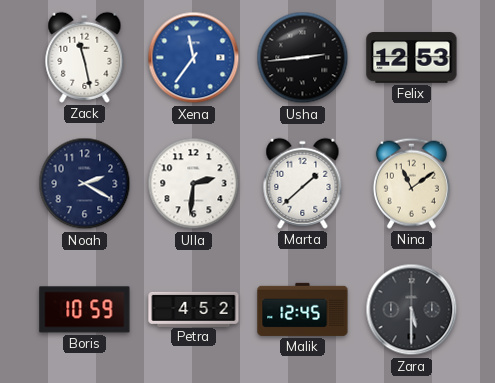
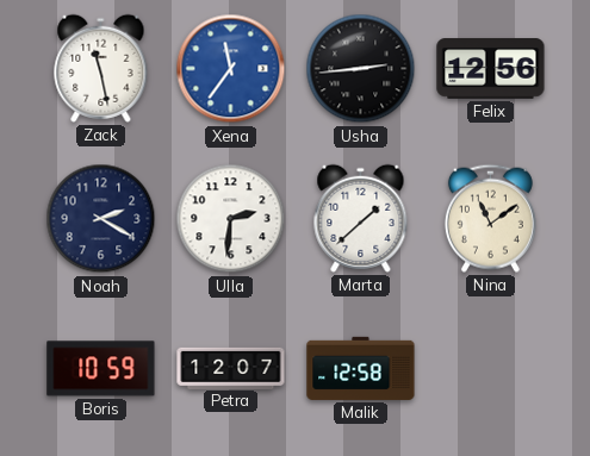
Felix: 12:53 -> 12:56 (491, 69)
Petra: 4:52 -> 12:07 (231, 368)
Malik: 12:45 -> 12:58 (361, 368)
Zara: 5:30 -> none (412, 310)
